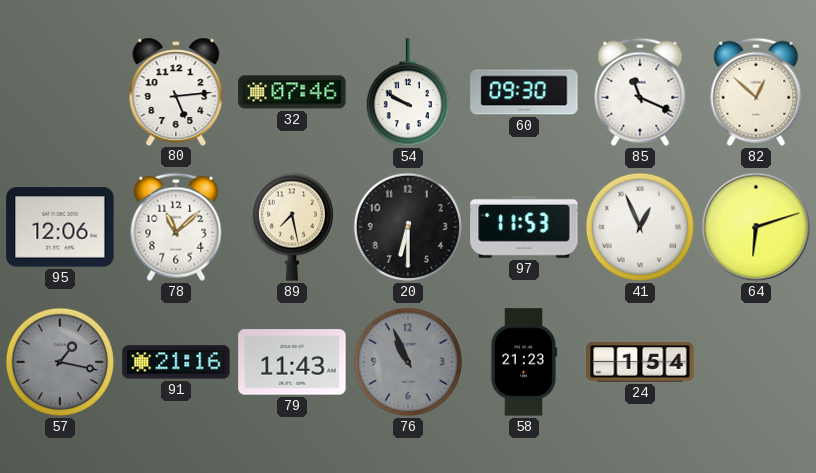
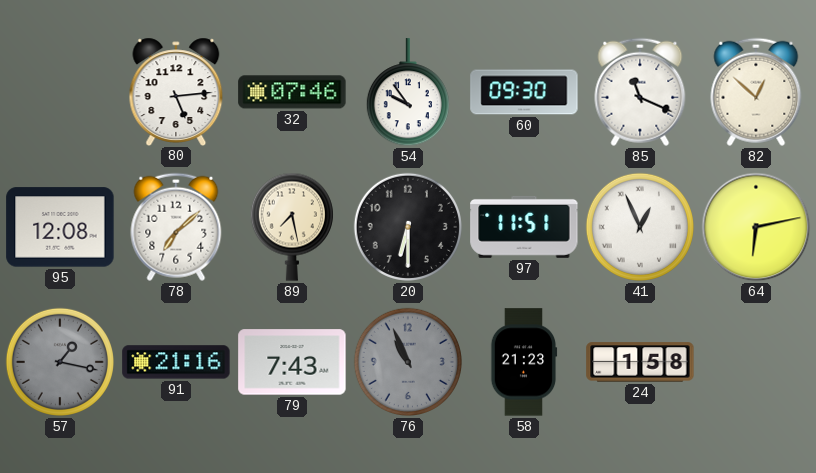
54: 9:50 -> 9:54 (408, 93)
95: 12:06 -> 12:08 (60, 227)
78: 11:08 -> 7:08 (176, 227)
97: 11:53 -> 11:51 (524, 227)
64: 6:12 -> 6:13 (756, 227)
79: 11:43 -> 7:43 (292, 362)
24: 1:54 -> 1:58 (640, 362)
